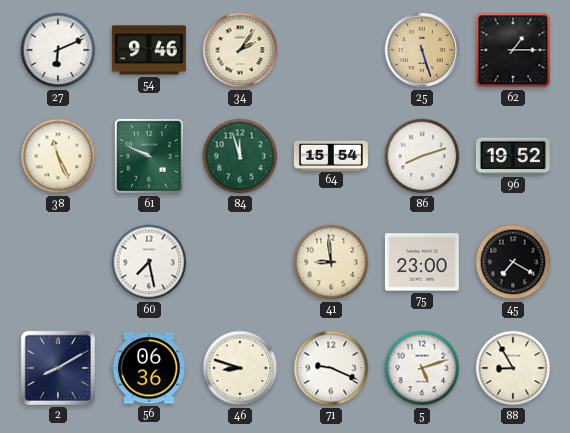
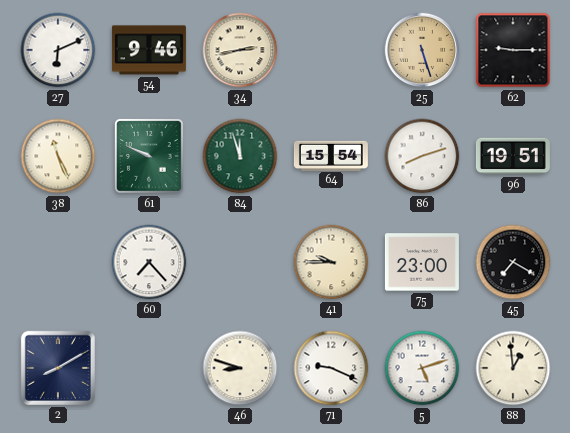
34: 2:06 -> 2:43 (240, 50)
62: 1:15 -> 9:15 (513, 50)
96: 19:52 -> 19:51 (513, 156)
60: 7:28 -> 7:23 (149, 262)
41: 8:59 -> 9:45 (331, 262)
56: 06:36 -> none (149, 368)
88: 8:55 -> 12:59 (513, 368)
